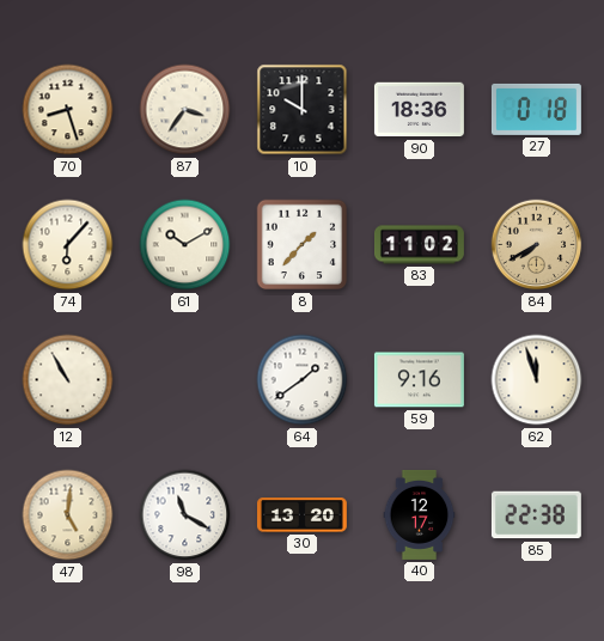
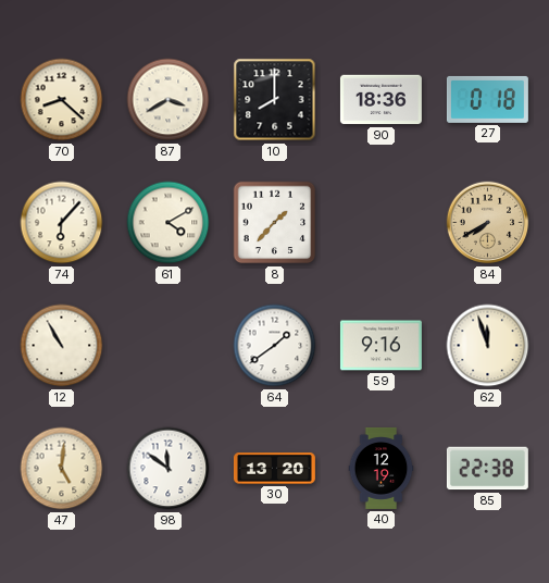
70: 8:27 -> 8:22 (62, 100)
87: 3:36 -> 3:40 (169, 100)
10: 10:00 -> 8:00 (275, 100)
61: 10:10 -> 4:10 (169, 223)
83: 11:02 -> none (419, 245)
98: 11:20 -> 11:51 (169, 469)
40: 12:17 -> 12:19 (382, 468)
